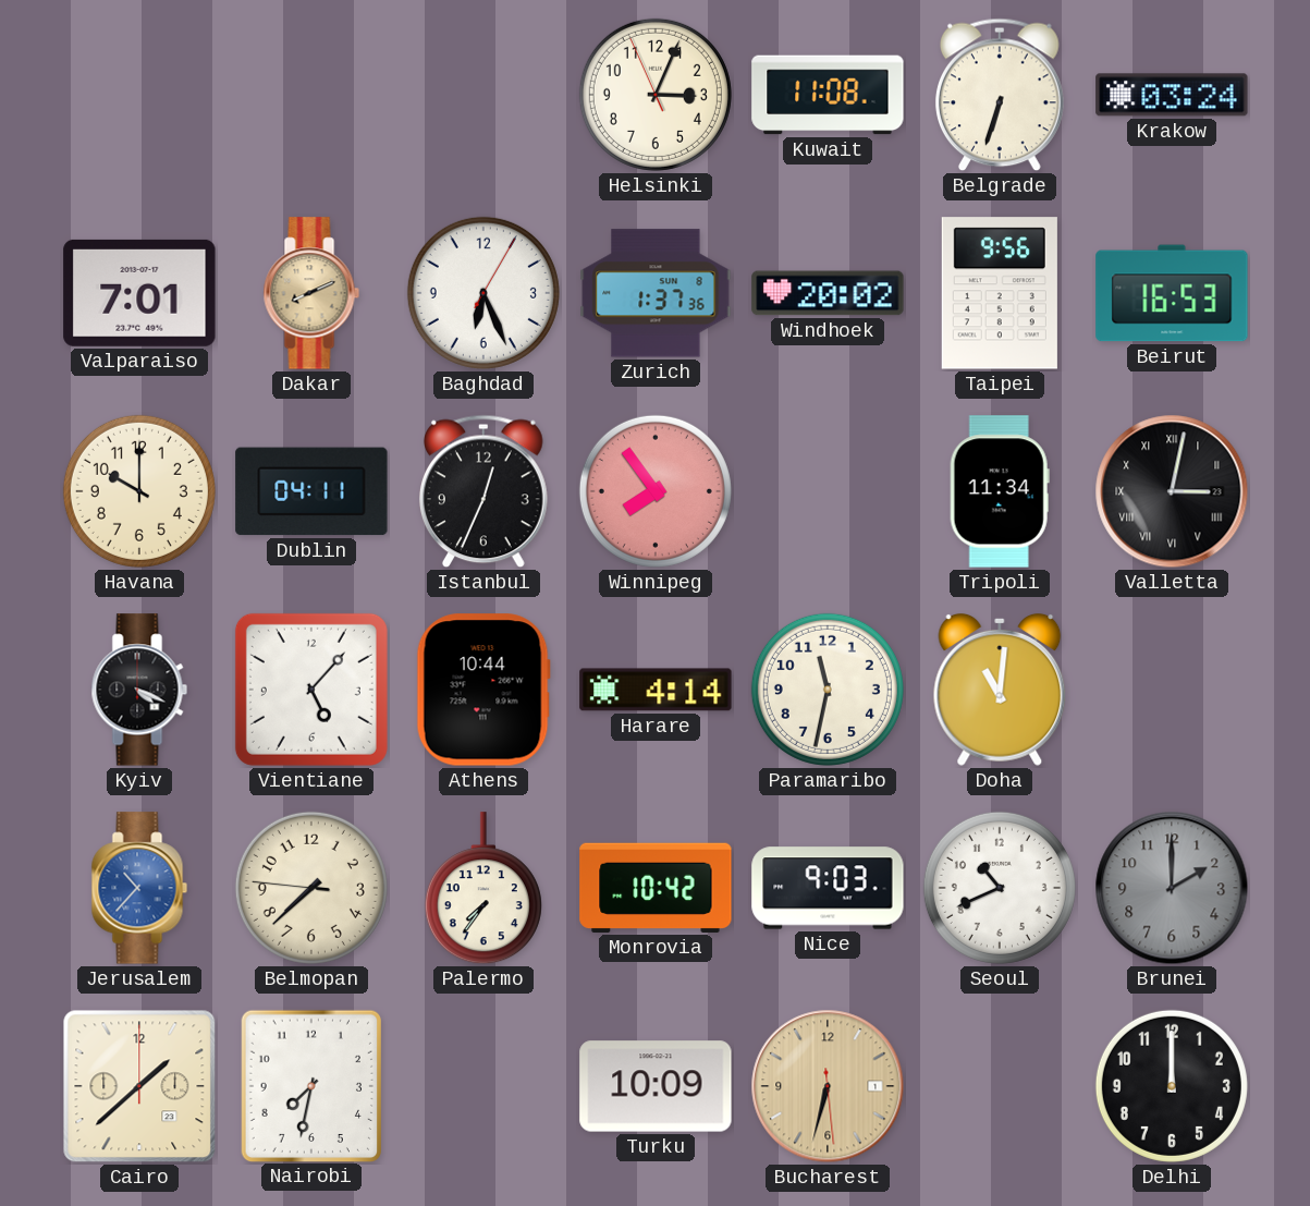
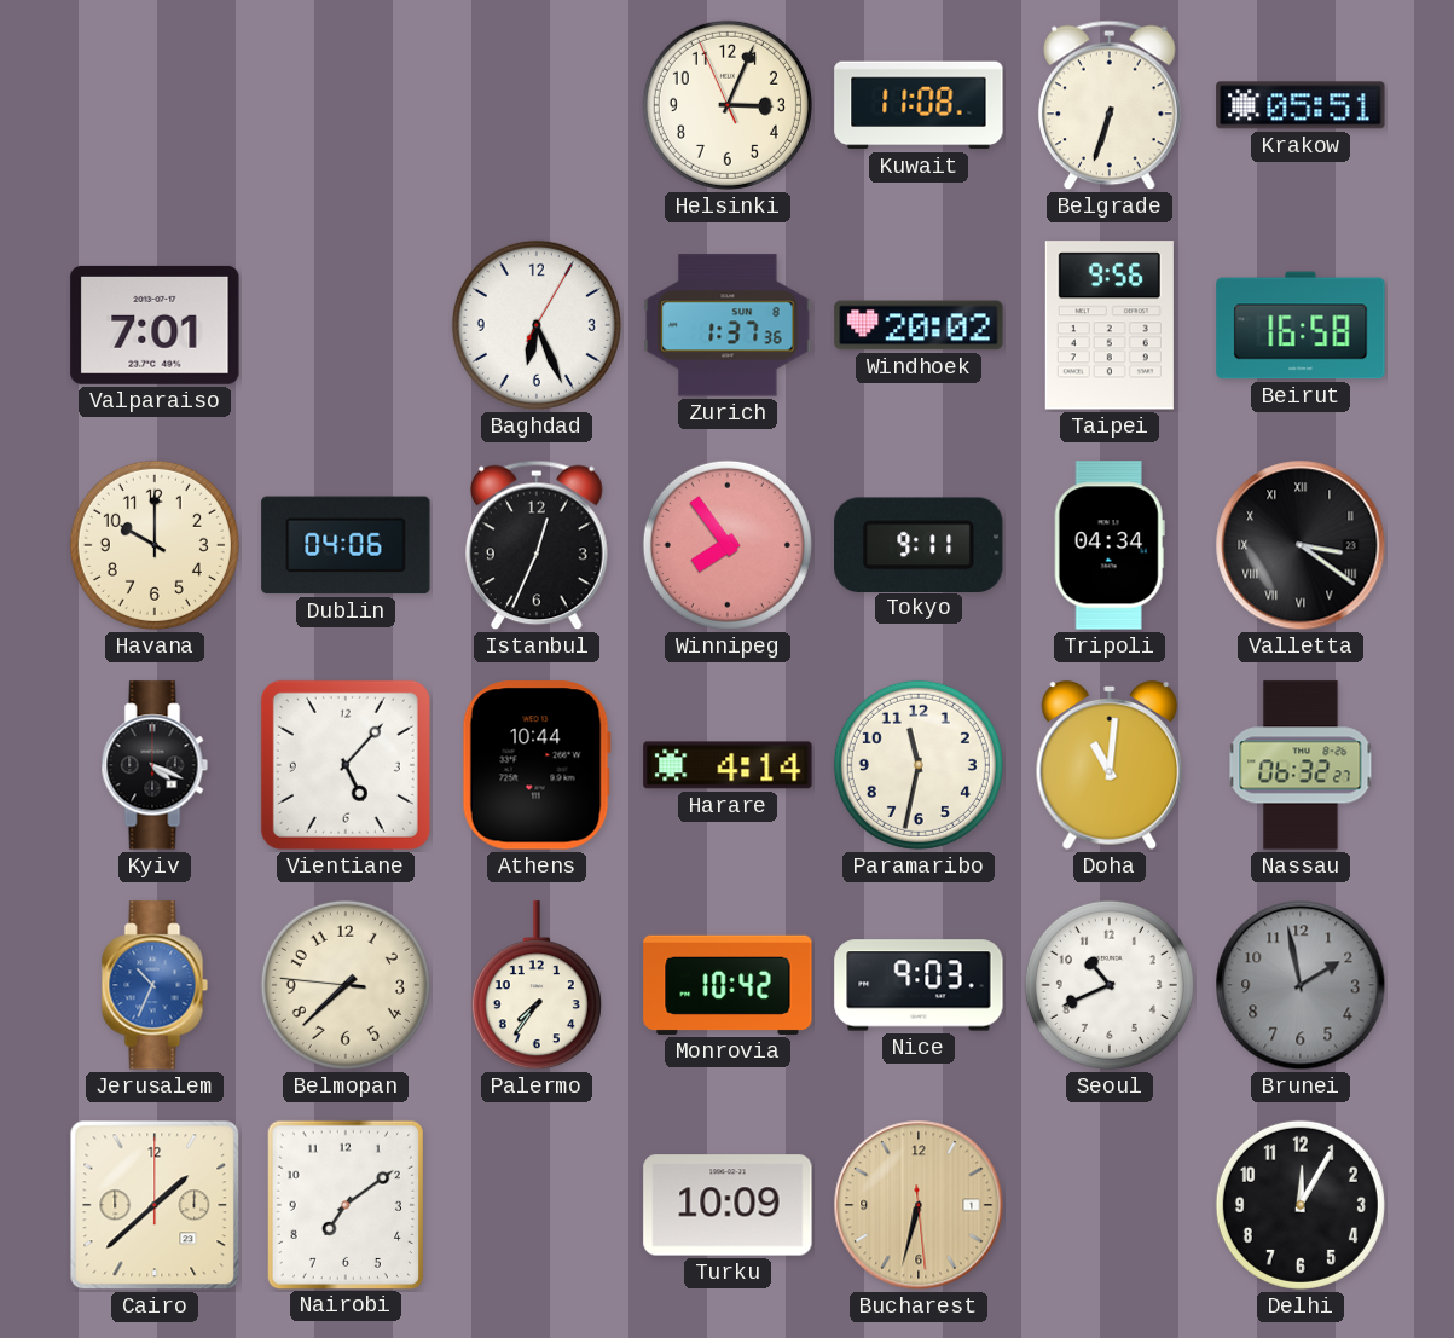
Krakow: 03:24 -> 05:51 (1301, 105)
Dakar: 8:11 -> none (311, 293)
Beirut: 16:53 -> 16:58 (1301, 325)
Dublin: 04:11 -> 04:06 (346, 545)
Tokyo: none -> 9:11 (919, 544)
Tripoli: 11:34 -> 04:34 (1110, 545)
Valletta: 3:02 -> 3:21 (1301, 545)
Nassau: none -> 06:32 (1301, 765)
Jerusalem: 10:37 -> 10:34 (155, 985)
Brunei: 2:00 -> 1:58 (1301, 985)
Nairobi: 7:32 -> 7:09 (346, 1204)
Delhi: 12:00 -> 12:05 (1301, 1205)
